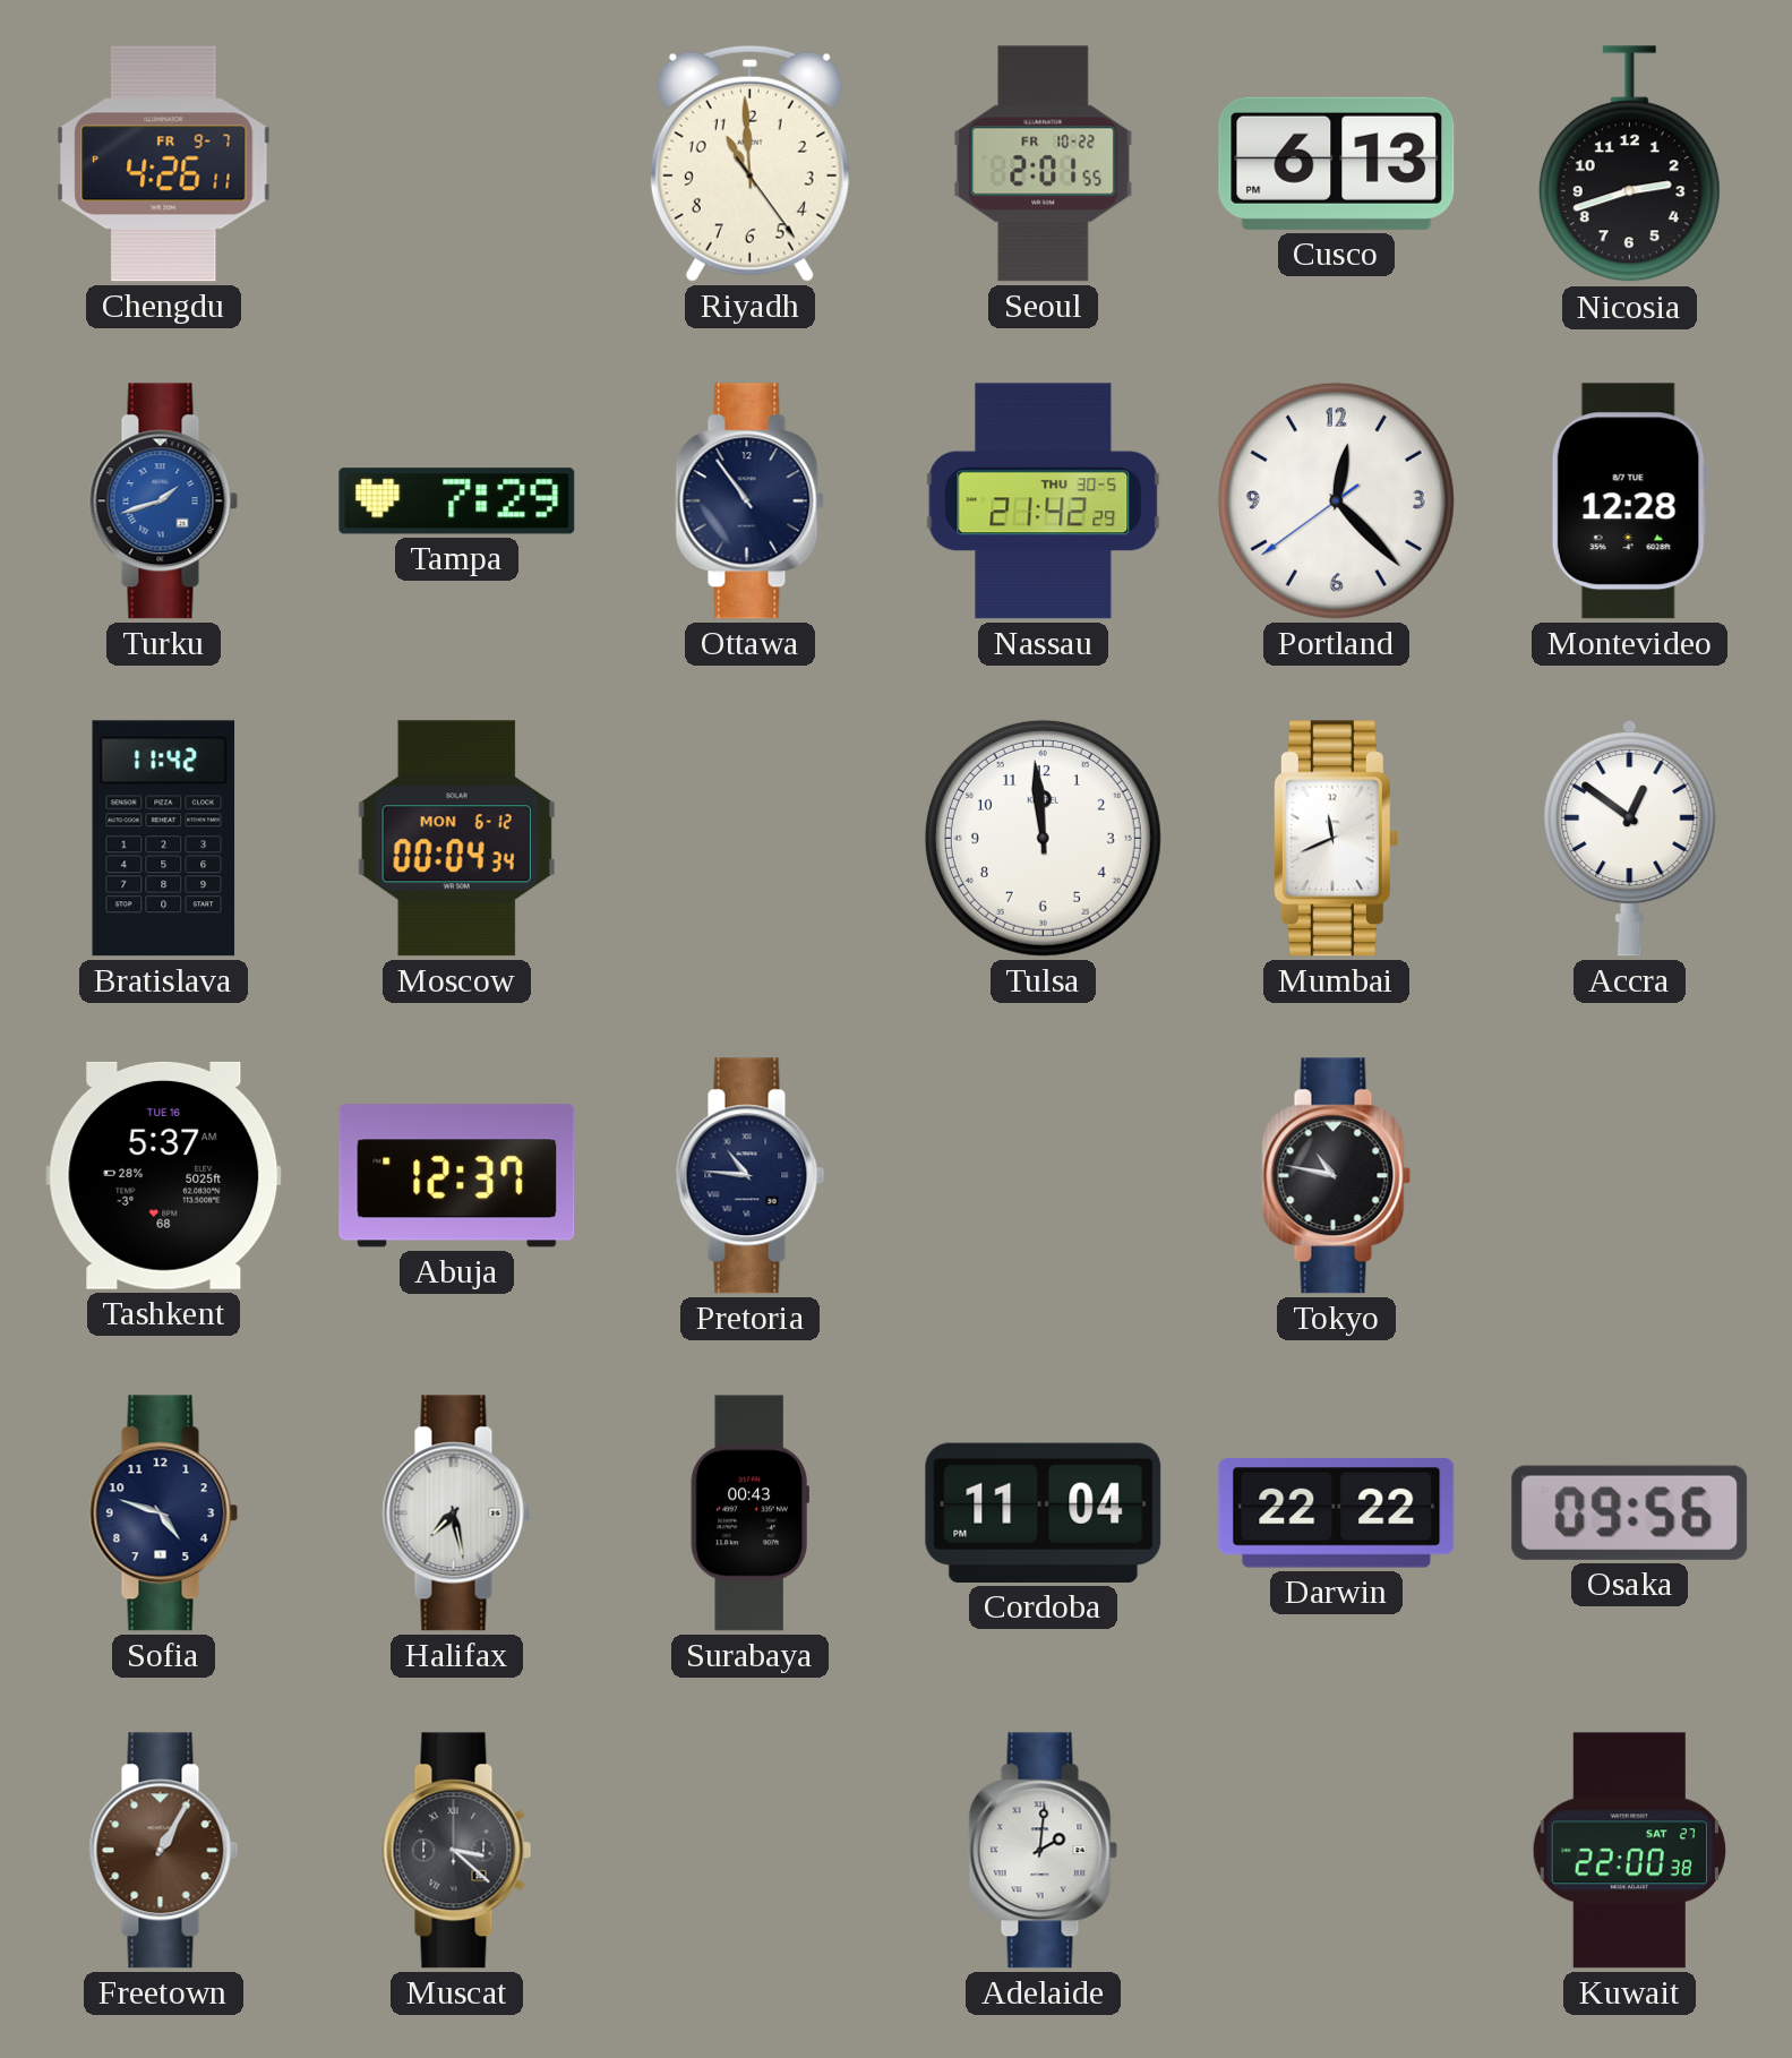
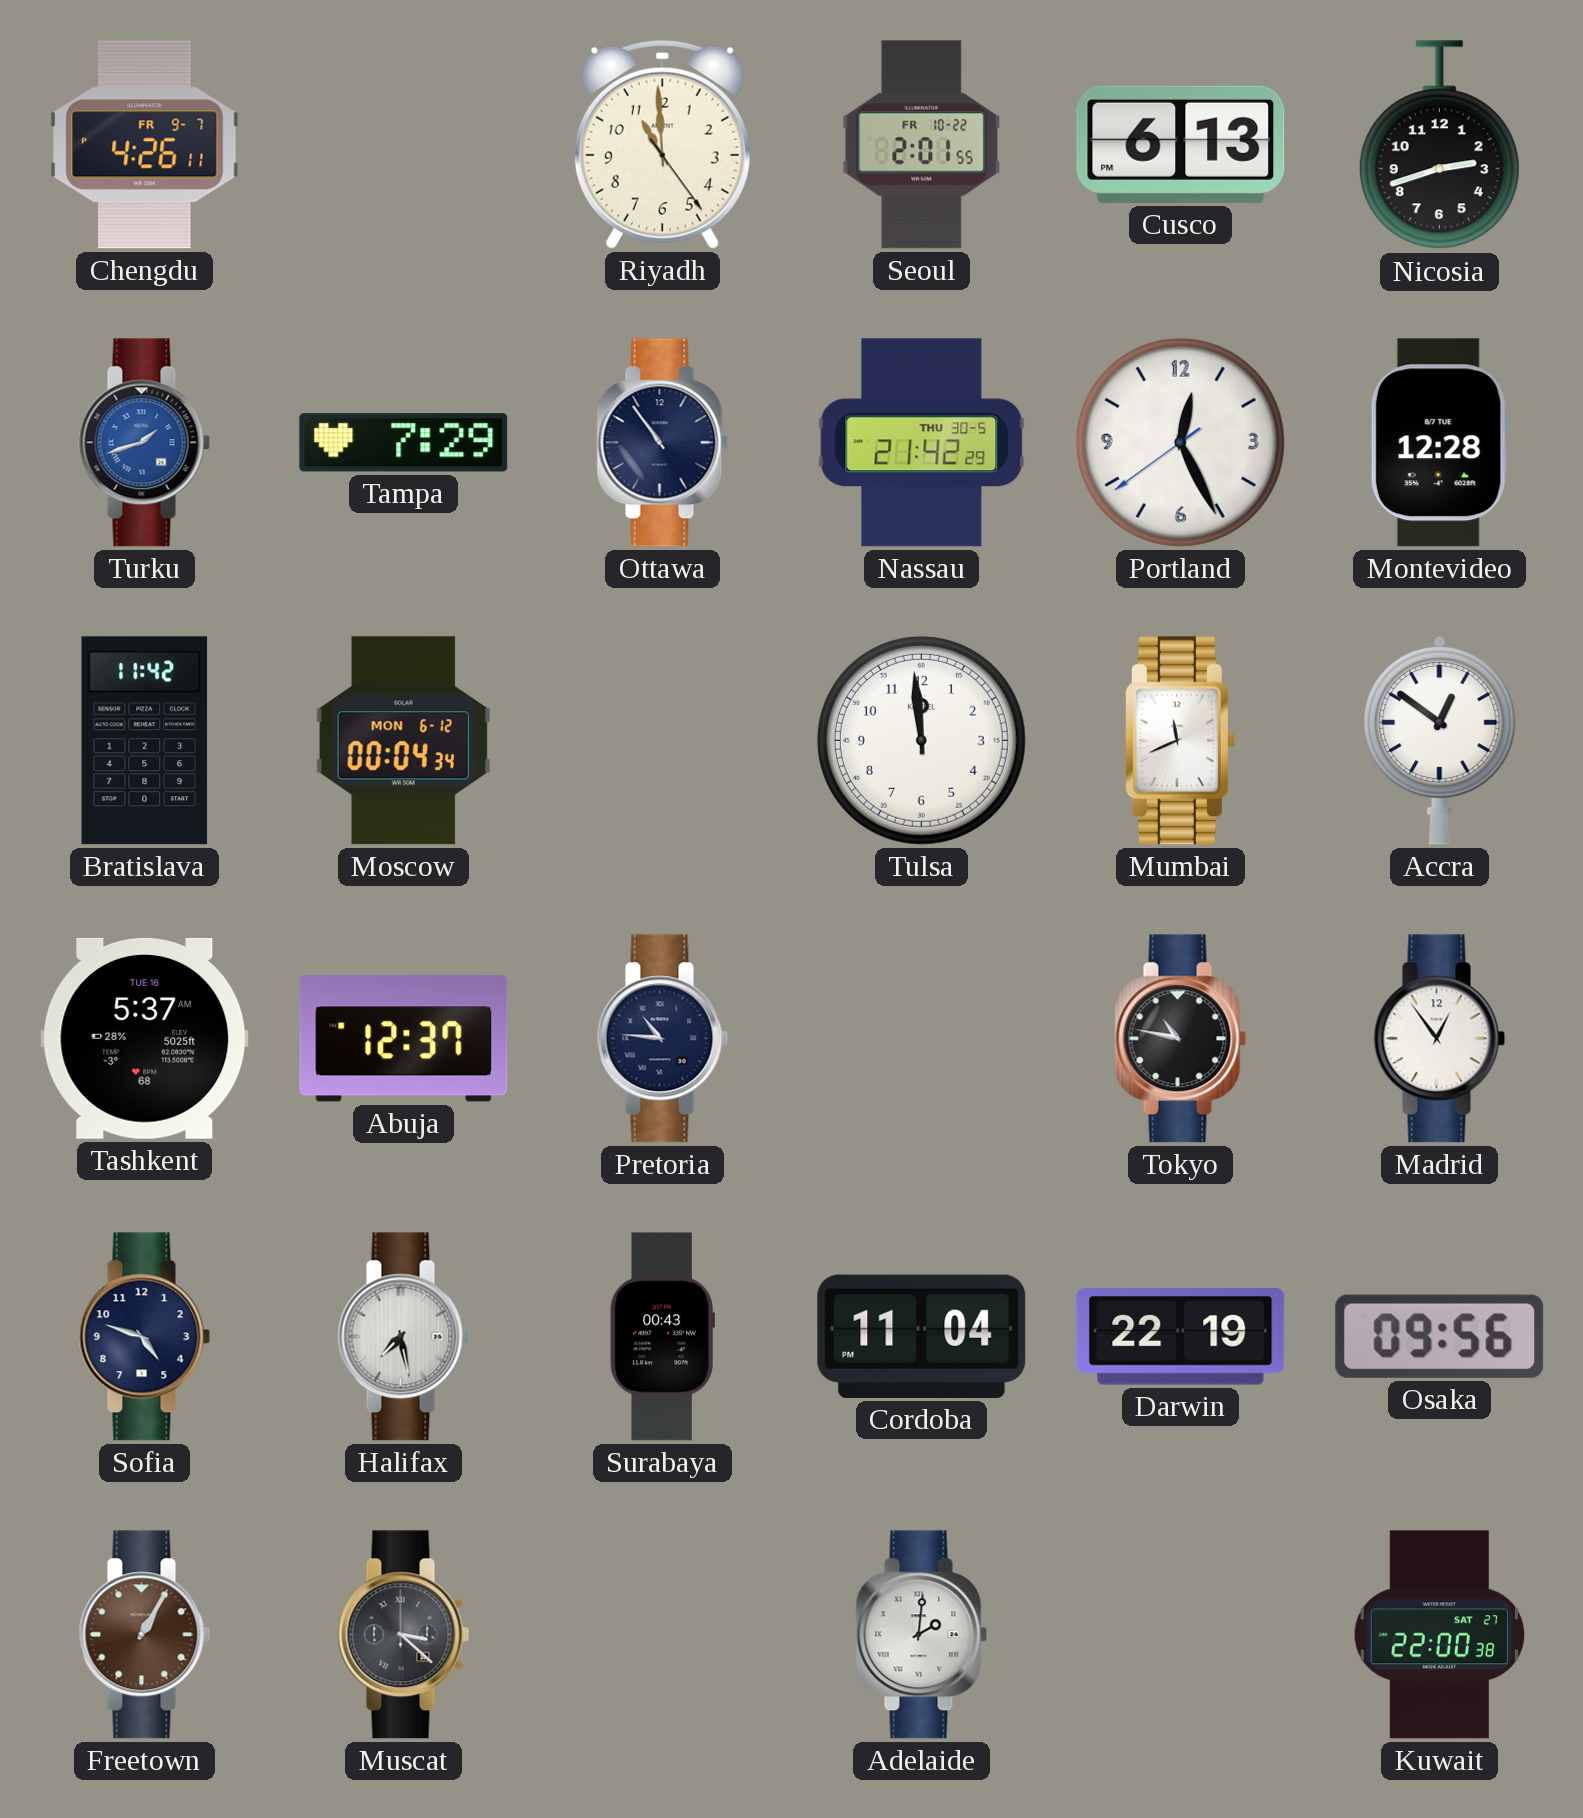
Portland: 12:22 -> 12:25 (1180, 442)
Madrid: none -> 12:54 (1440, 1039)
Darwin: 22:22 -> 22:19 (1181, 1337)
